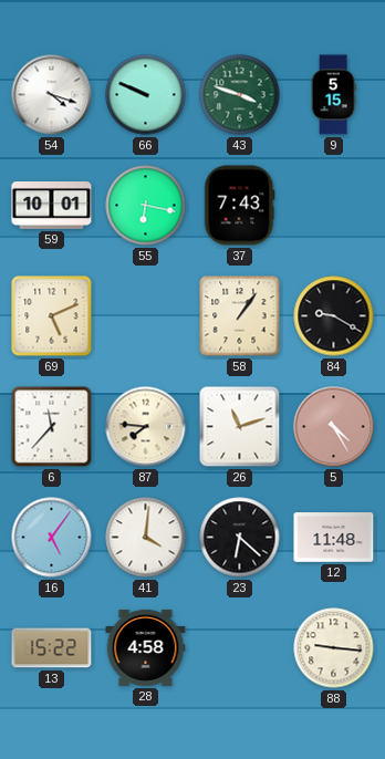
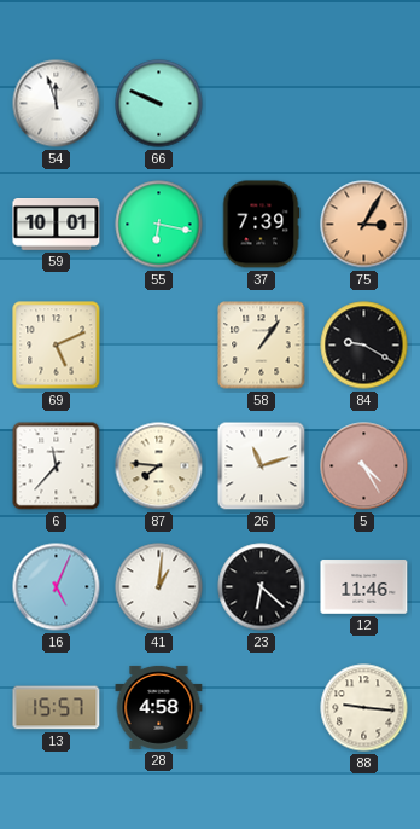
54: 4:18 -> 11:57 (57, 104)
43: 3:48 -> none (240, 95)
9: 5:15 -> none (333, 95)
37: 7:43 -> 7:39 (261, 225)
75: none -> 3:05 (364, 225)
16: 5:06 -> 5:04 (57, 587)
41: 4:01 -> 1:01 (159, 587)
12: 11:48 -> 11:46 (364, 587)
13: 15:22 -> 15:57 (57, 708)
